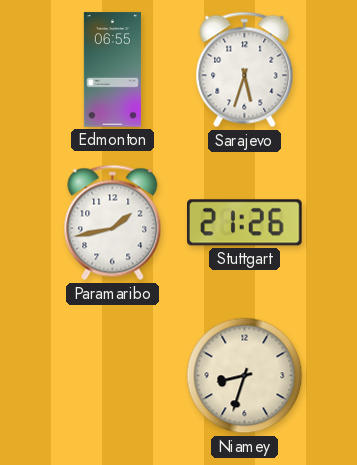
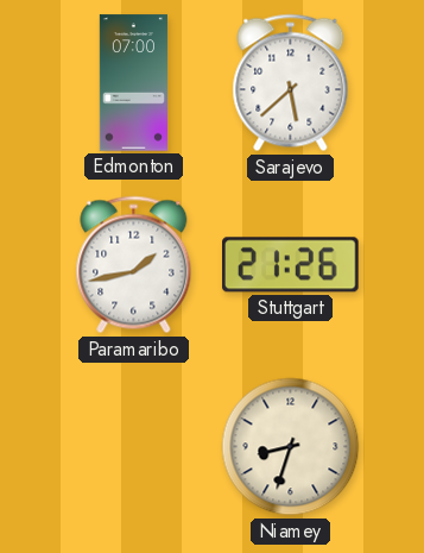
Edmonton: 06:55 -> 07:00 (133, 83)
Sarajevo: 5:33 -> 5:38 (291, 83)
